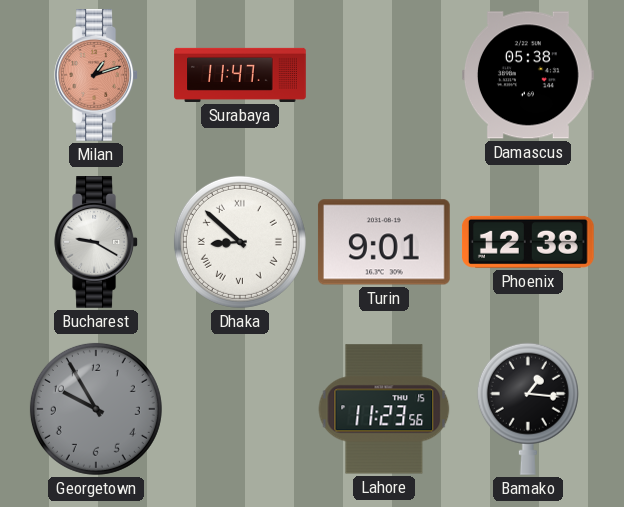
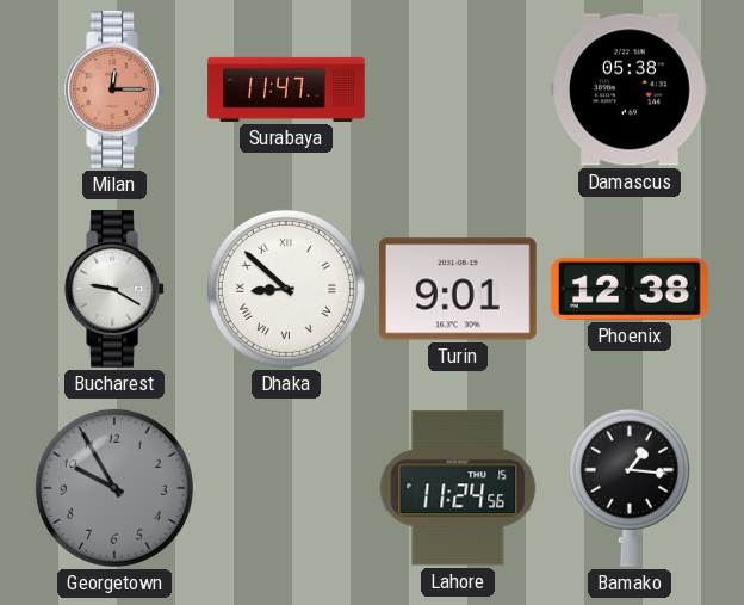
Milan: 1:12 -> 12:15 (114, 91)
Lahore: 11:23 -> 11:24 (458, 488)
